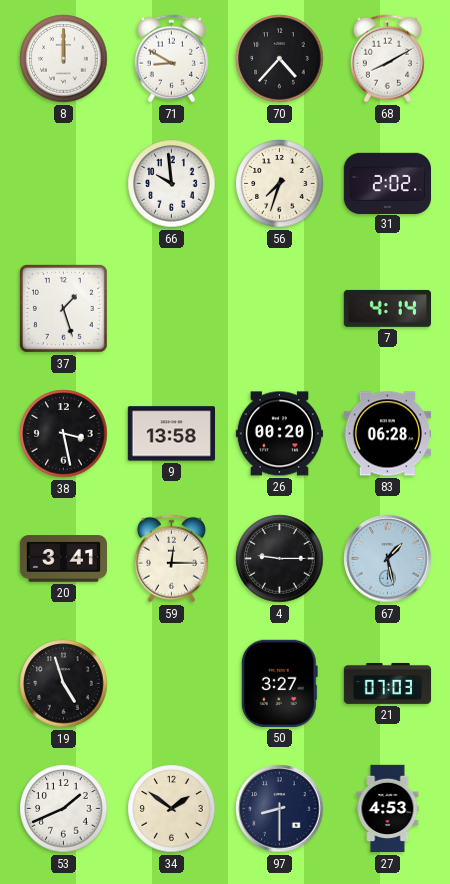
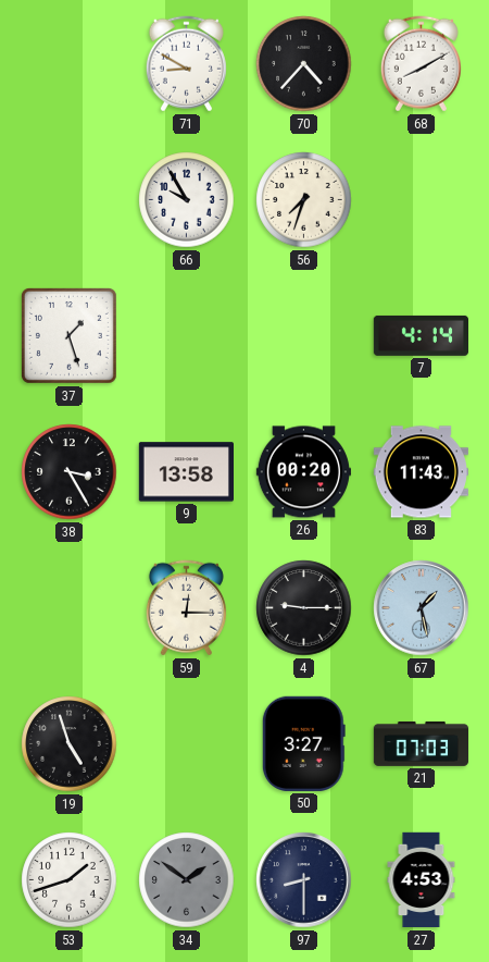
8: 12:00 -> none (64, 59)
66: 9:59 -> 9:55 (187, 200)
31: 2:02 -> none (387, 183)
38: 3:28 -> 3:25 (70, 472)
83: 06:28 -> 11:43 (421, 472)
20: 3:41 -> none (63, 559)
53: 1:41 -> 1:42 (70, 880)
34 dial: cream -> grey (187, 880)
